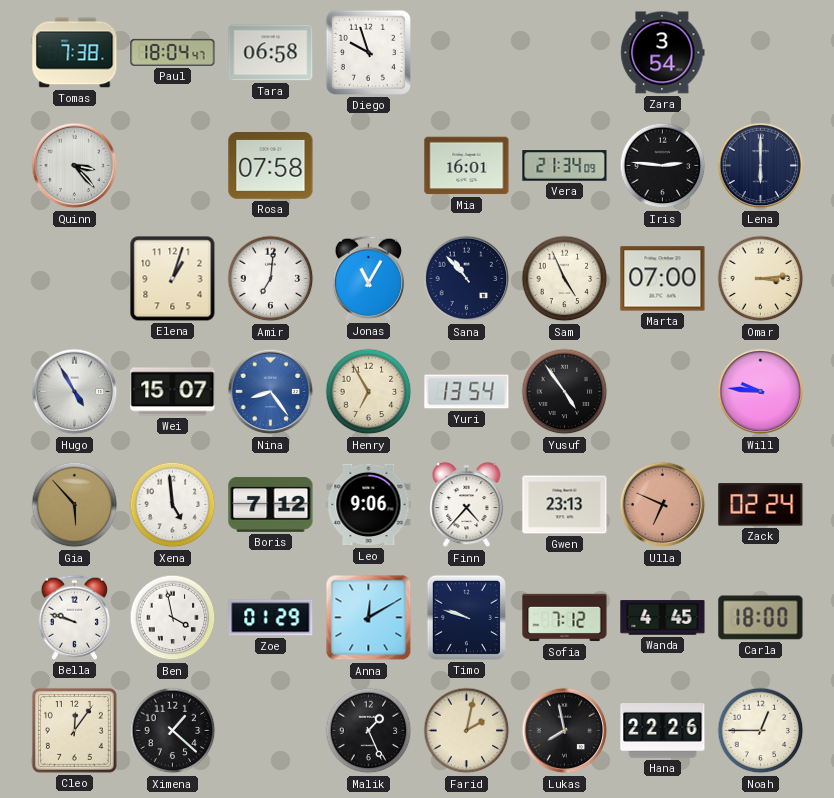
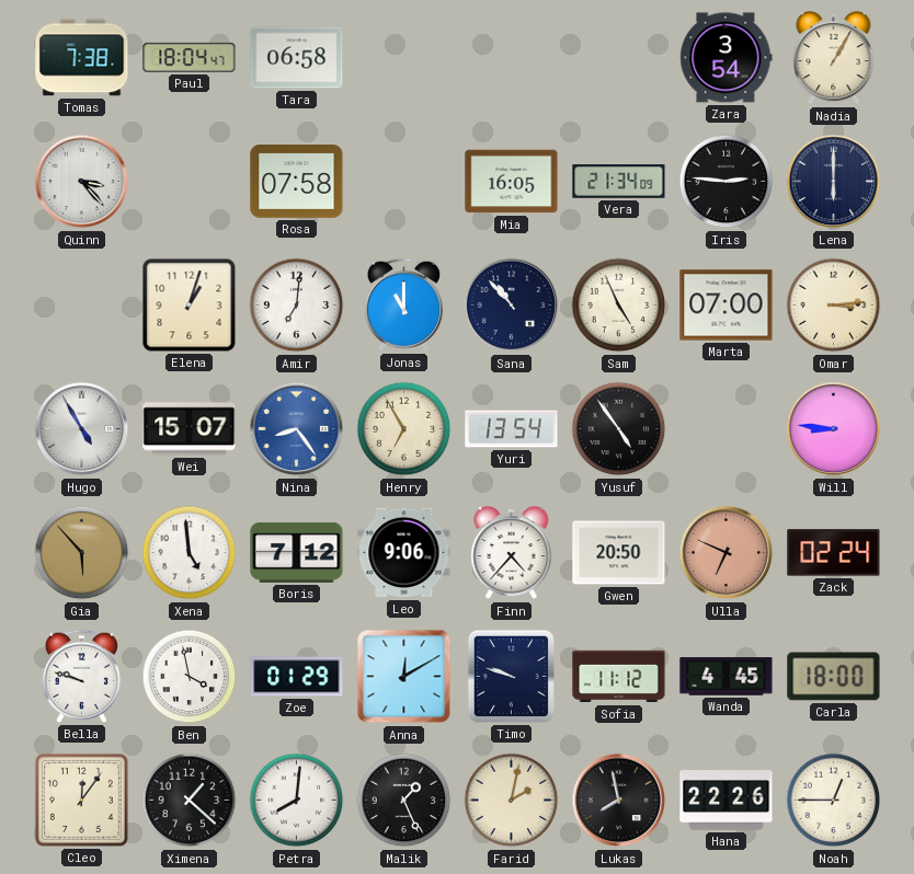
Diego: 9:57 -> none (368, 52)
Nadia: none -> 1:05 (834, 58)
Mia: 16:01 -> 16:05 (512, 182)
Jonas: 11:05 -> 11:00 (403, 304)
Will: 9:46 -> 8:46 (834, 429)
Gwen: 23:13 -> 20:50 (619, 553)
Sofia: 7:12 -> 11:12 (619, 677)
Petra: none -> 8:01 (297, 801)
